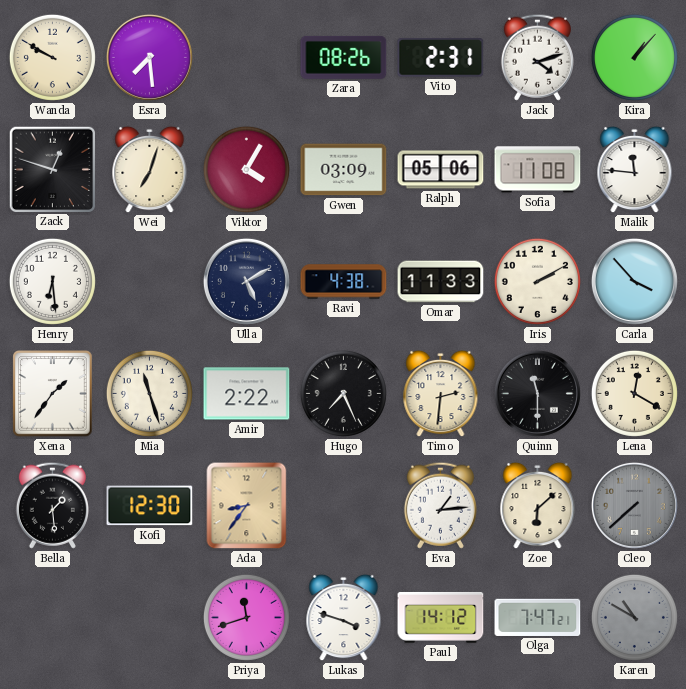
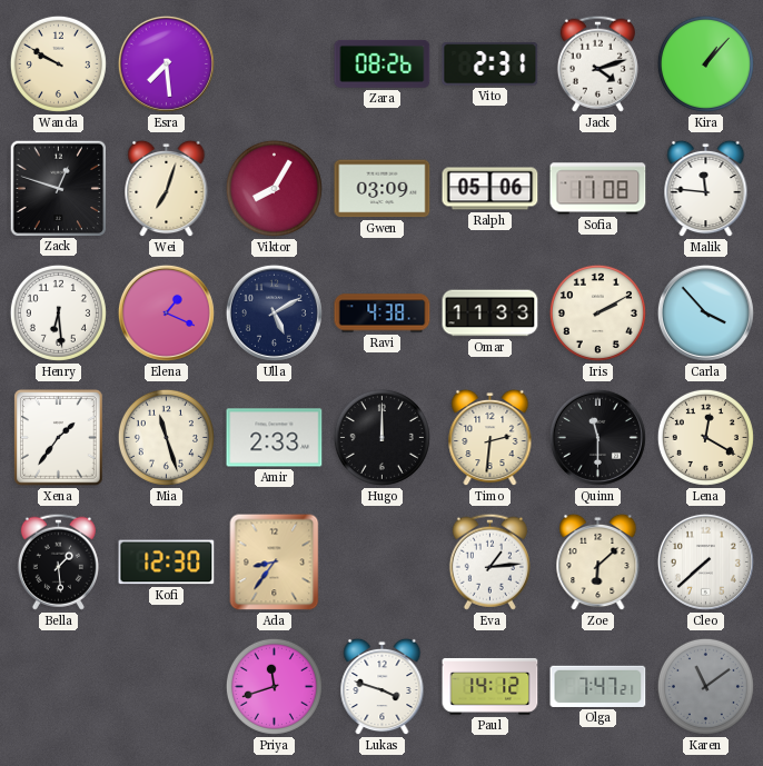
Viktor: 4:05 -> 8:05 (274, 188)
Elena: none -> 1:19 (166, 312)
Amir: 2:22 -> 2:33 (275, 438)
Hugo: 7:26 -> 12:00 (381, 437)
Cleo dial: grey -> white (705, 561)
Karen: 10:50 -> 11:09 (705, 686)
